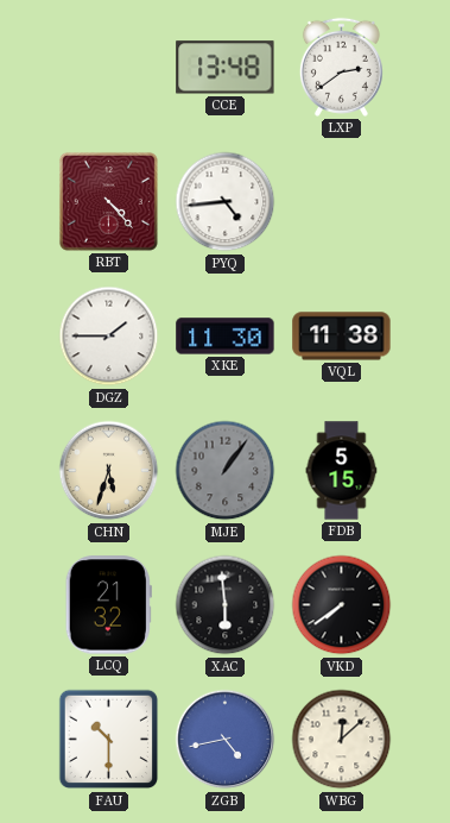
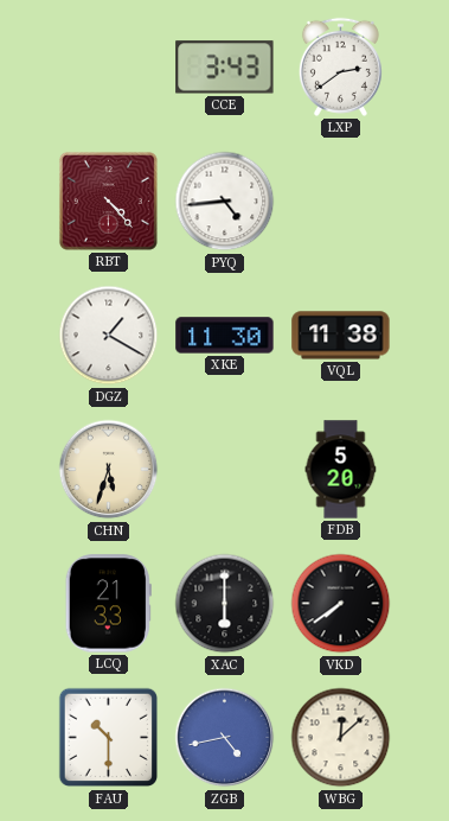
CCE: 13:48 -> 3:43 (225, 68)
DGZ: 1:45 -> 1:20 (109, 336)
MJE: 1:06 -> none (226, 471)
FDB: 5:15 -> 5:20 (341, 470)
LCQ: 21:32 -> 21:33 (108, 604)
XAC: 5:59 -> 6:00 (225, 604)
